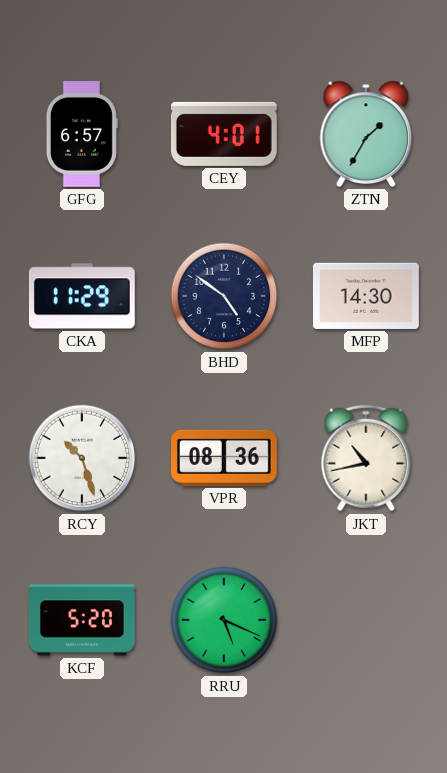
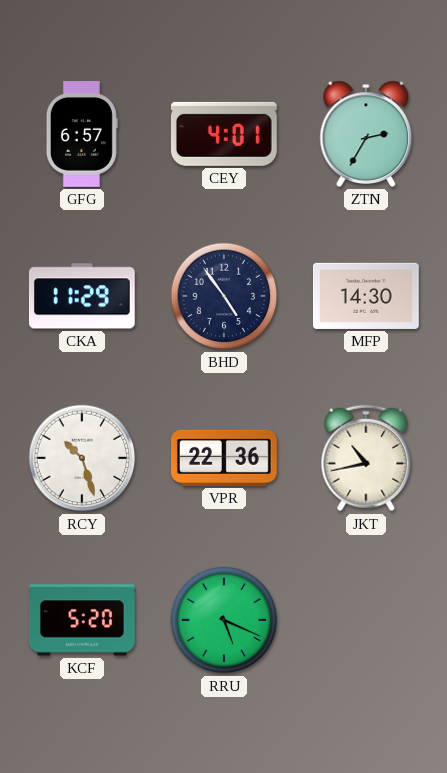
ZTN: 1:35 -> 2:35 (366, 134)
BHD: 4:51 -> 4:54 (224, 296)
VPR: 08:36 -> 22:36 (225, 458)
